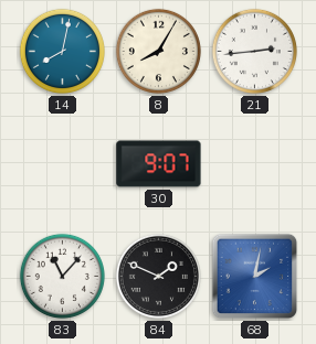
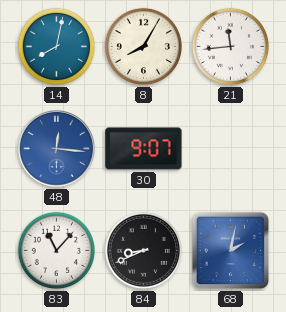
21: 2:44 -> 11:44 (230, 46)
48: none -> 12:16 (57, 149)
84: 1:49 -> 8:41 (143, 250)
